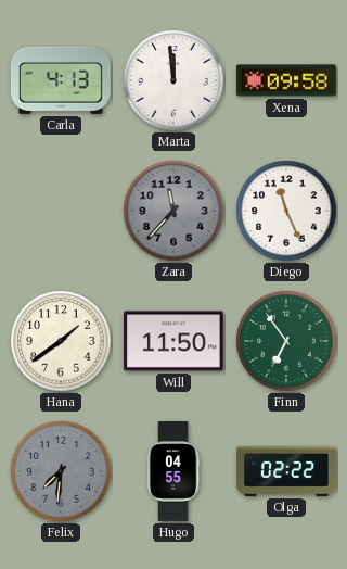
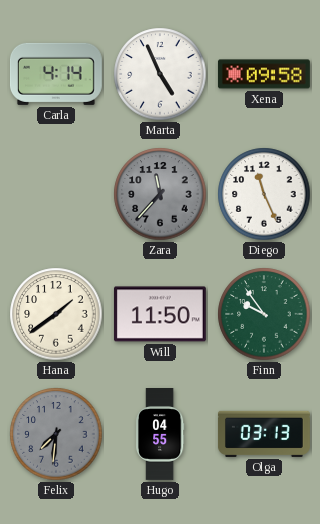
Carla: 4:13 -> 4:14 (56, 74)
Marta: 11:59 -> 4:56 (160, 74)
Finn: 6:54 -> 9:54 (264, 314)
Olga: 02:22 -> 03:13 (264, 434)
